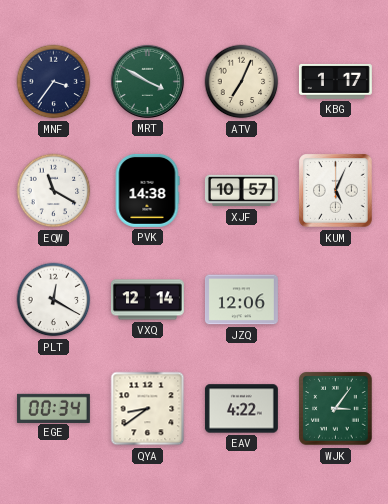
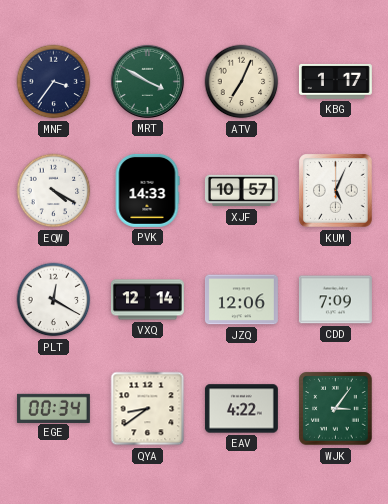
EQW: 11:20 -> 4:20 (54, 191)
PVK: 14:38 -> 14:33 (147, 190)
CDD: none -> 7:09 (335, 300)
